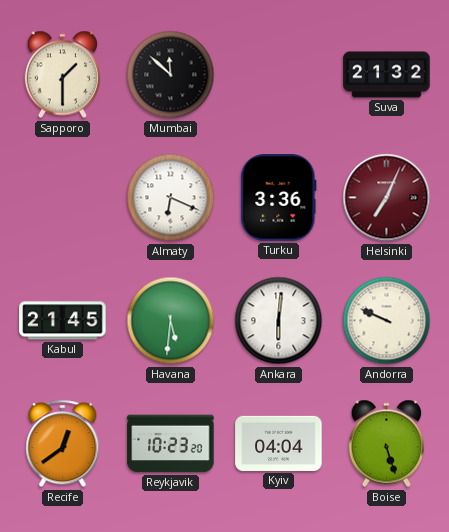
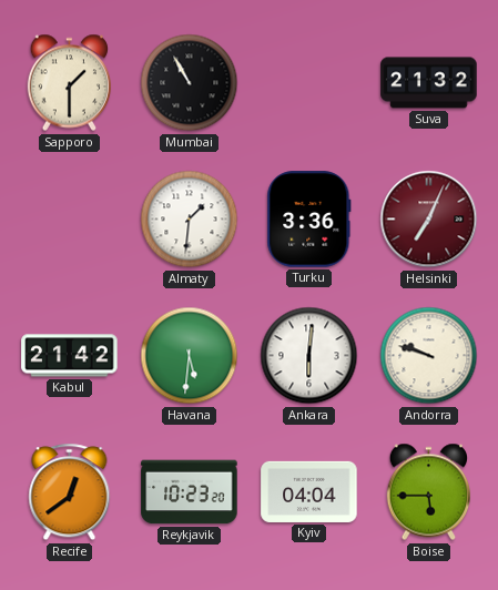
Mumbai: 11:52 -> 10:55 (190, 83)
Almaty: 6:19 -> 1:31 (190, 220)
Kabul: 21:45 -> 21:42 (70, 356)
Andorra: 9:49 -> 9:48 (429, 356)
Boise: 5:27 -> 5:45 (428, 492)
